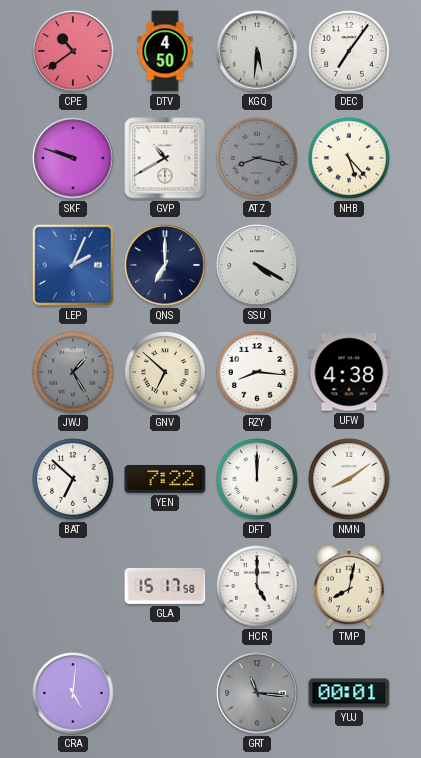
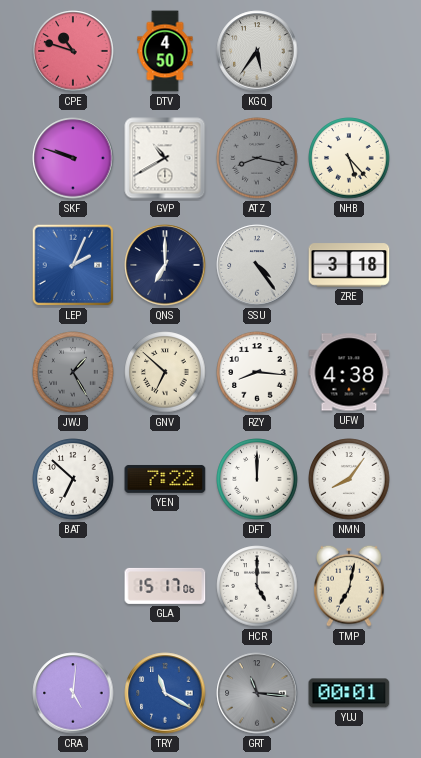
CPE: 10:39 -> 10:48 (73, 51)
KGQ: 5:31 -> 5:36 (257, 51)
DEC: 7:06 -> none (349, 51)
SSU: 4:20 -> 4:24 (257, 265)
ZRE: none -> 3:18 (349, 265)
NMN: 8:09 -> 8:06 (349, 479)
GLA: 15:17:58 -> 15:17:06 (165, 586)
TMP: 8:02 -> 7:02 (349, 586)
TRY: none -> 11:20 (165, 693)
